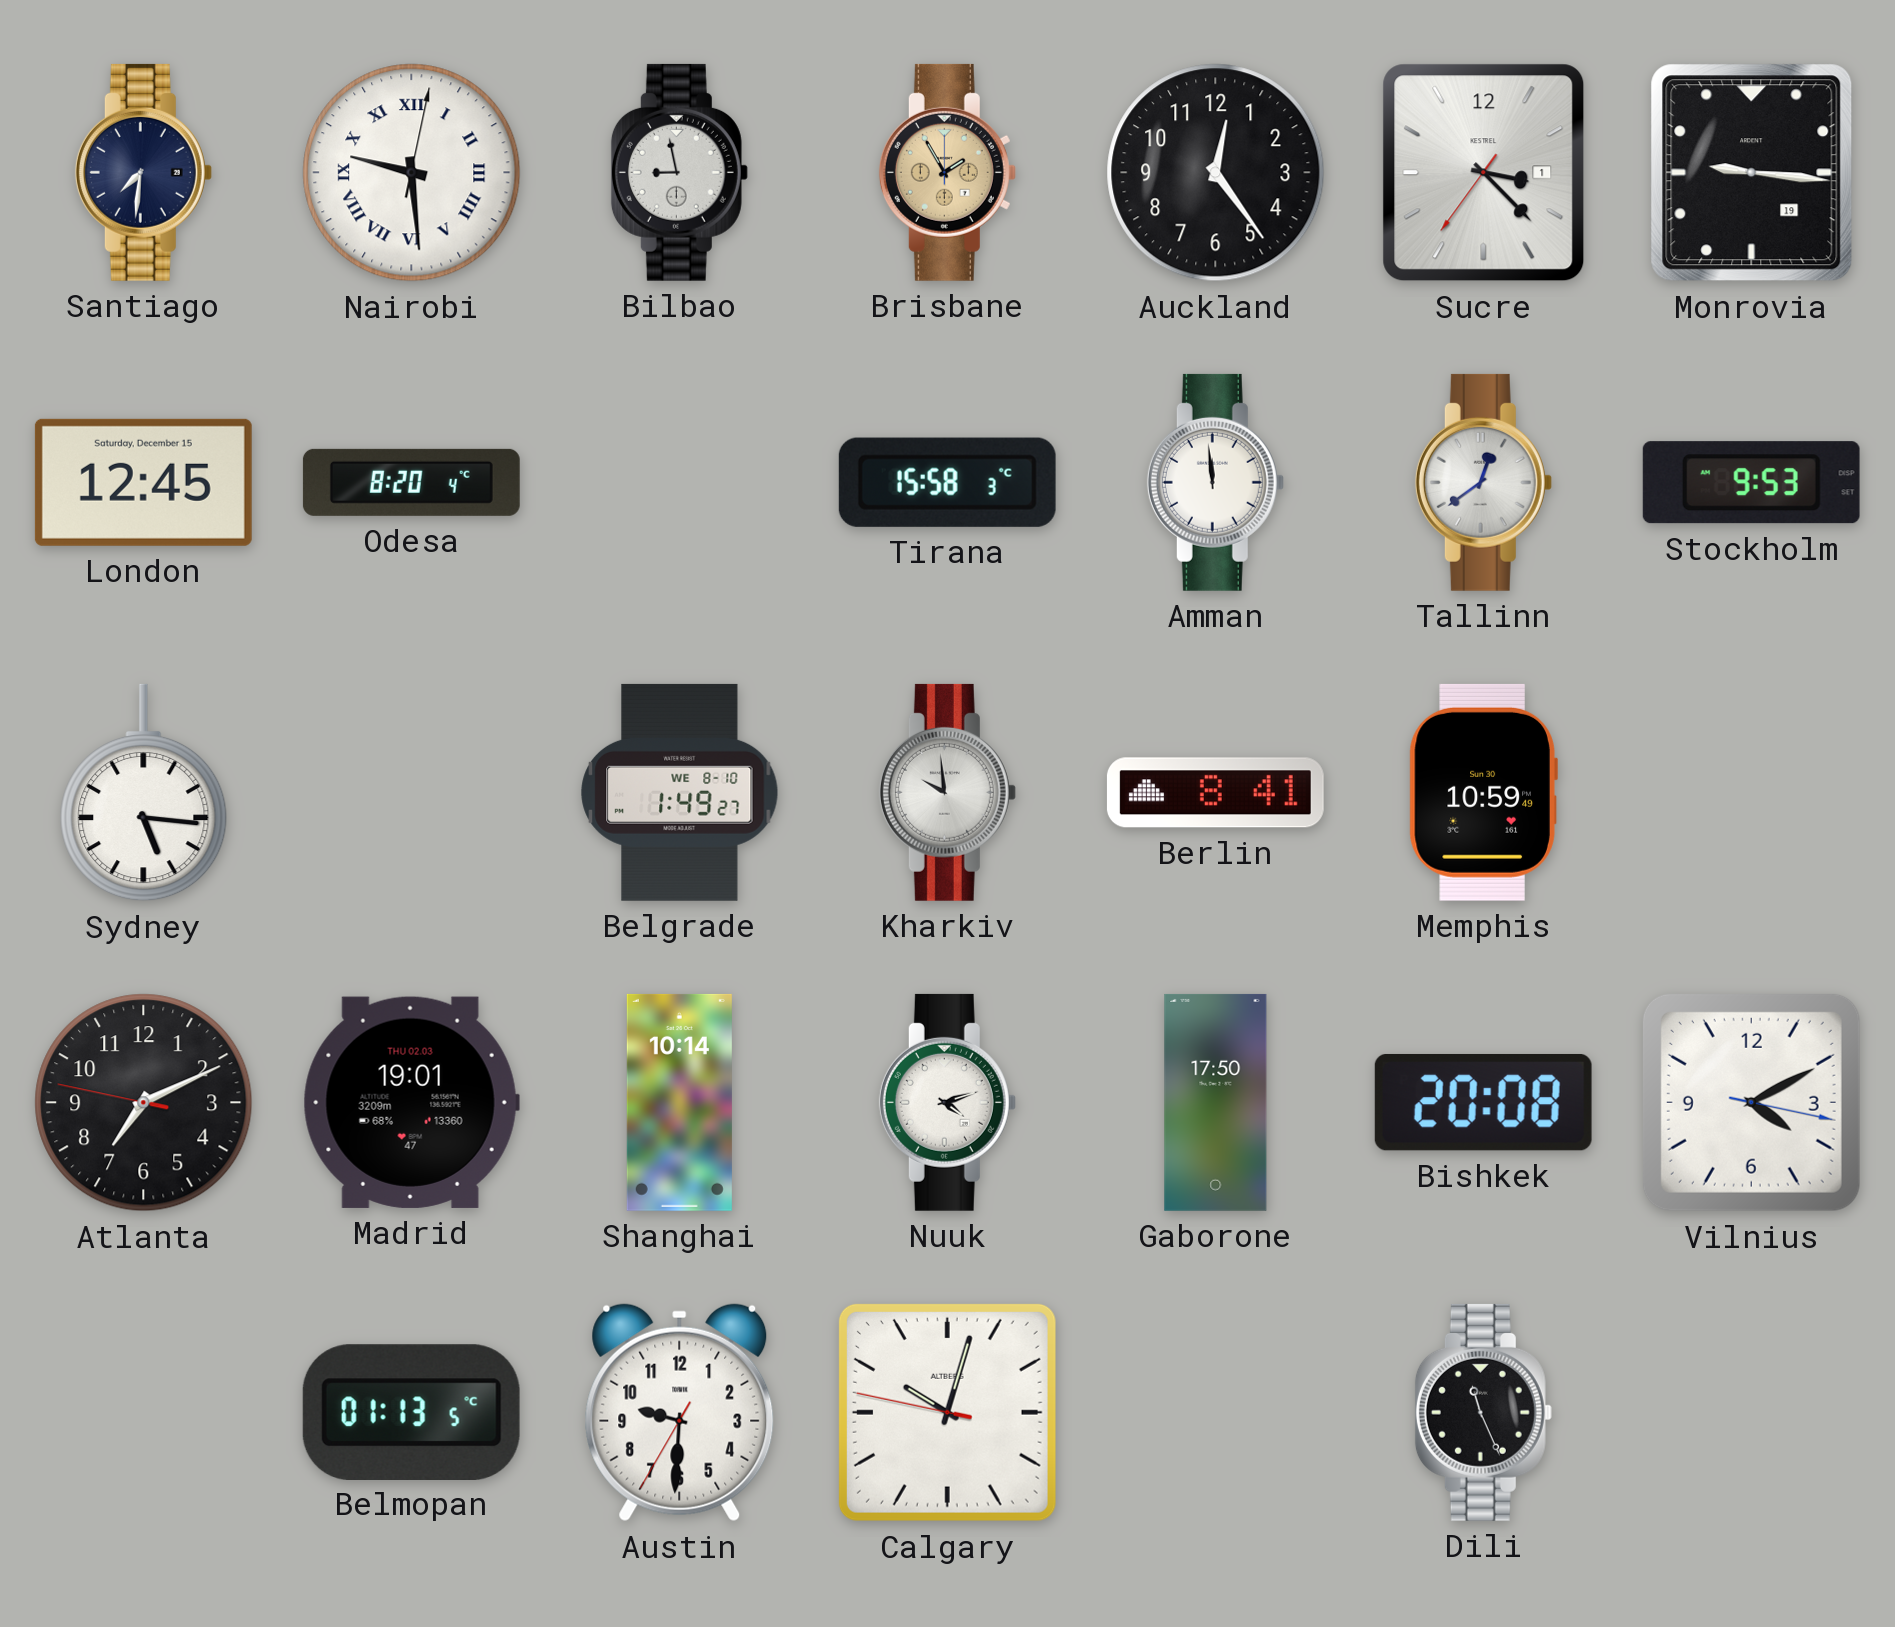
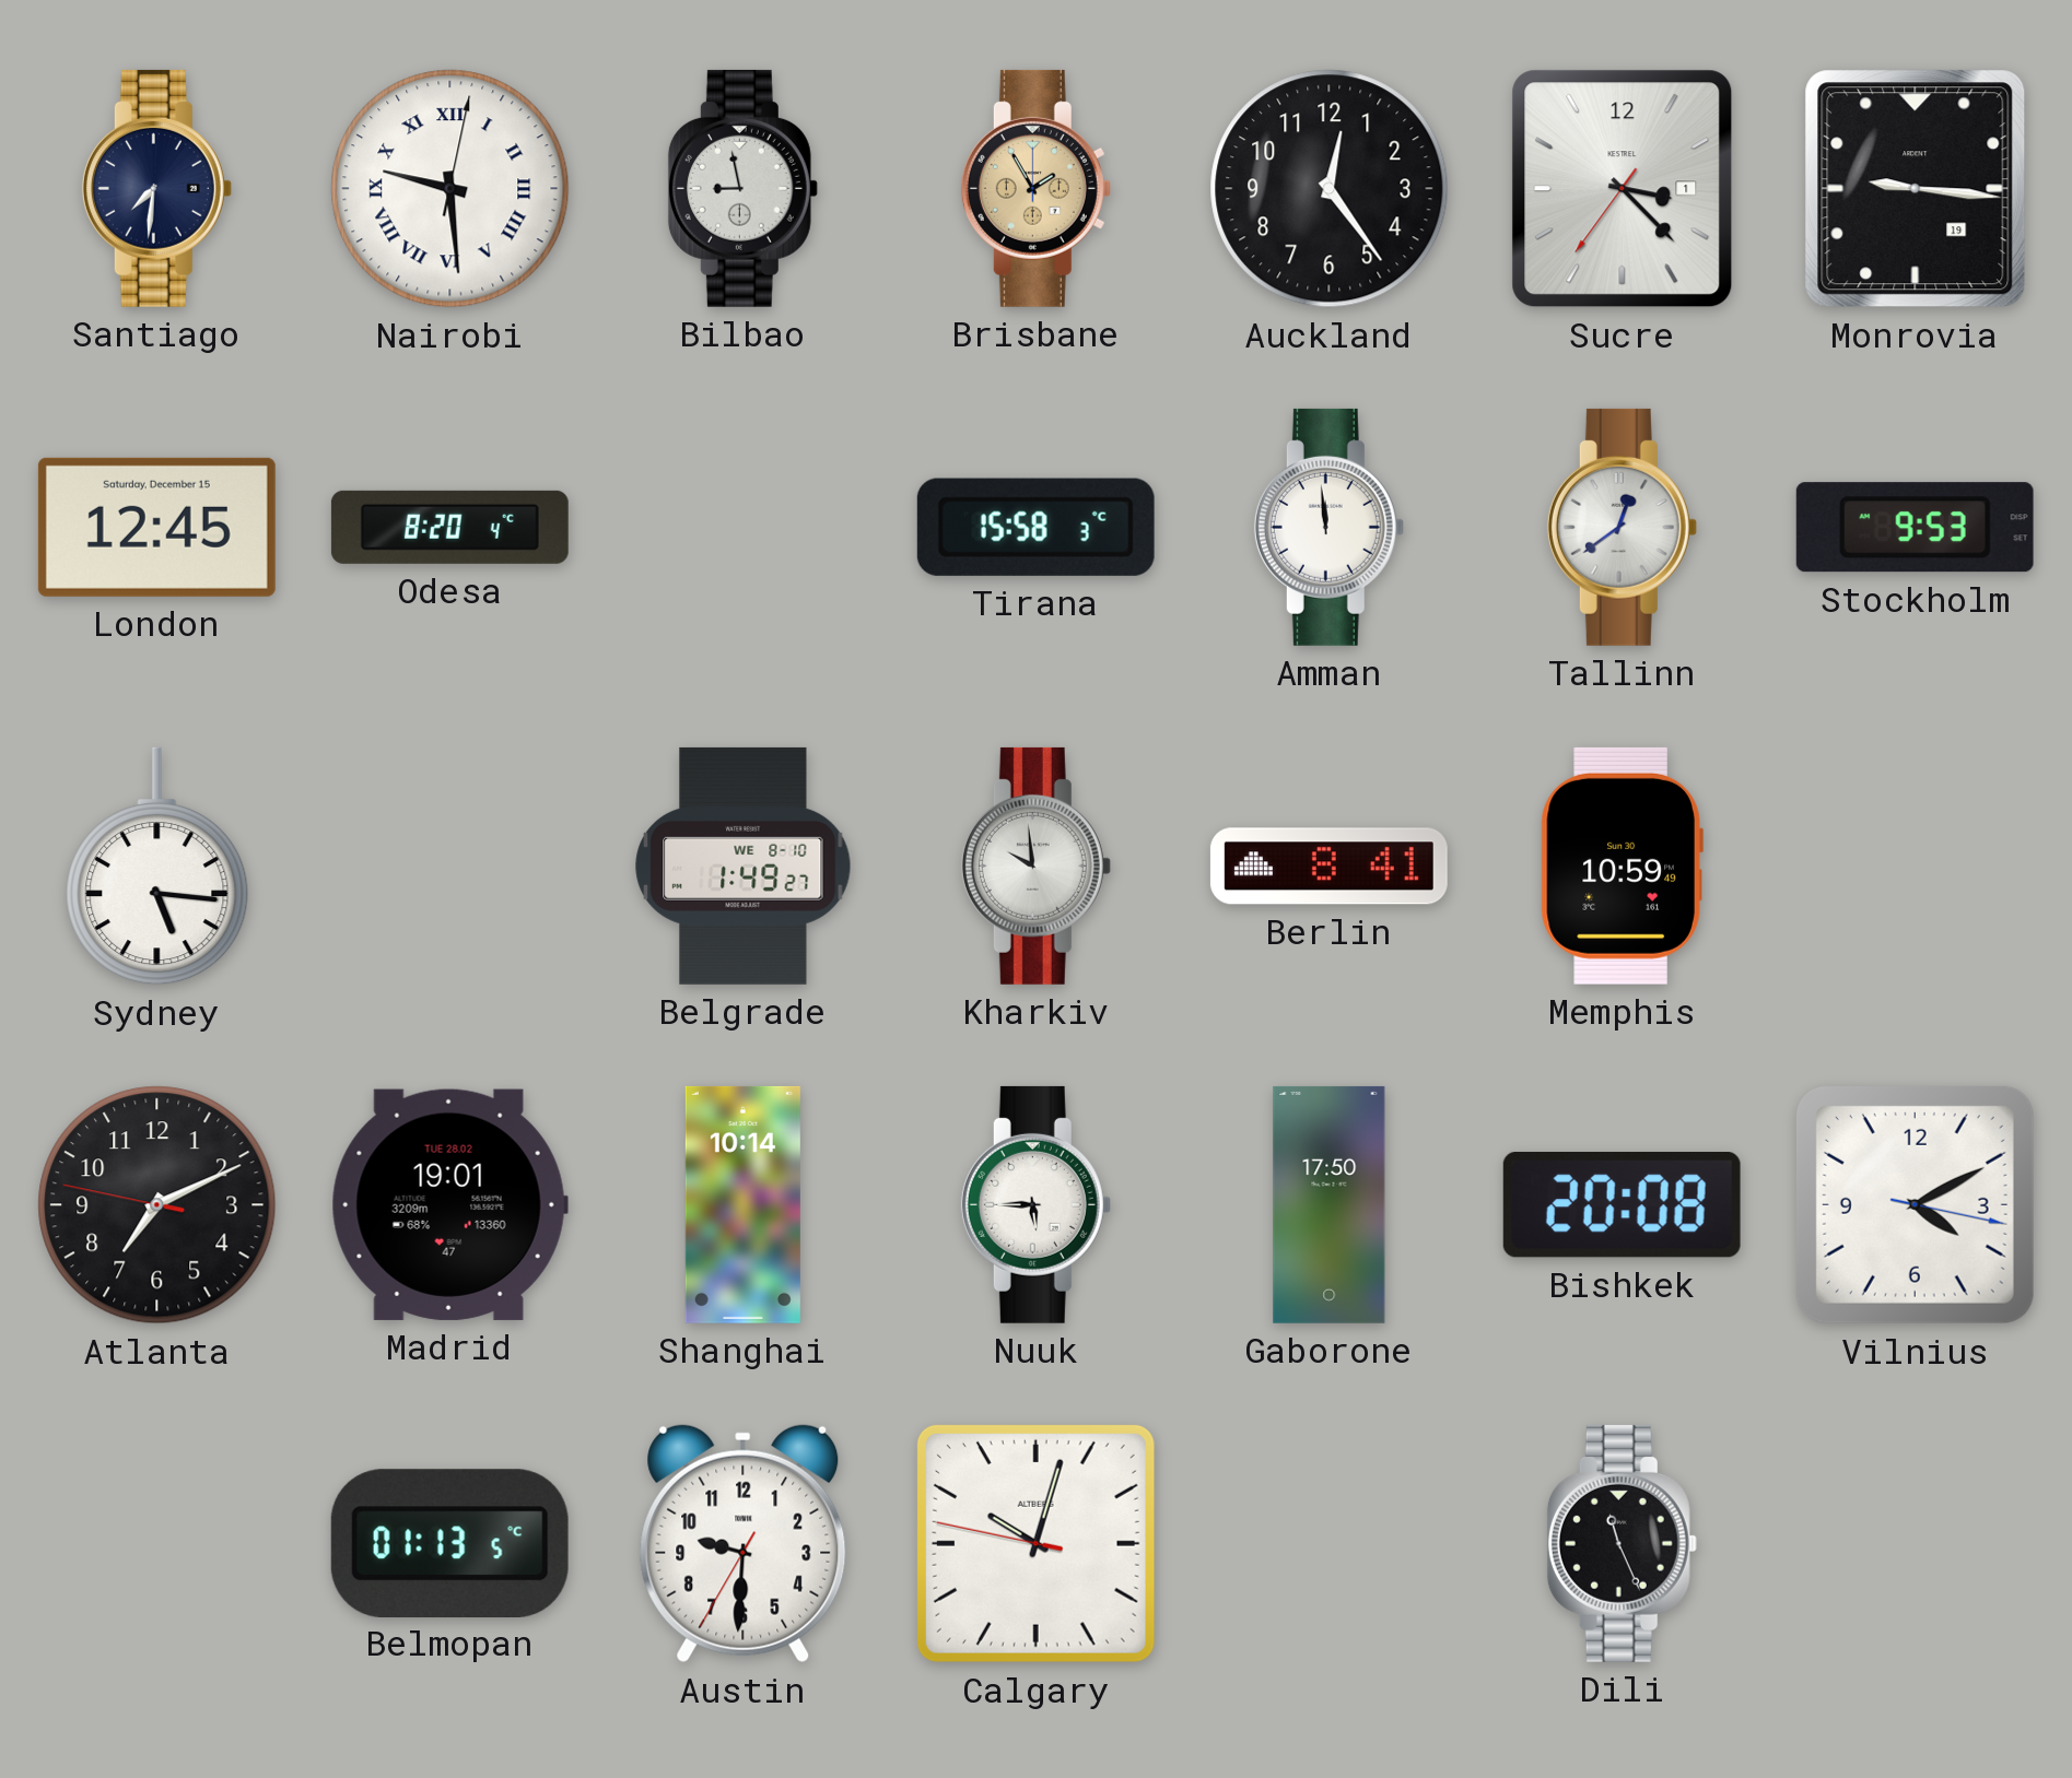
Madrid date: THU 02.03 -> TUE 28.02 (449, 1204)
Nuuk: 4:12 -> 5:45 (1035, 1204)
